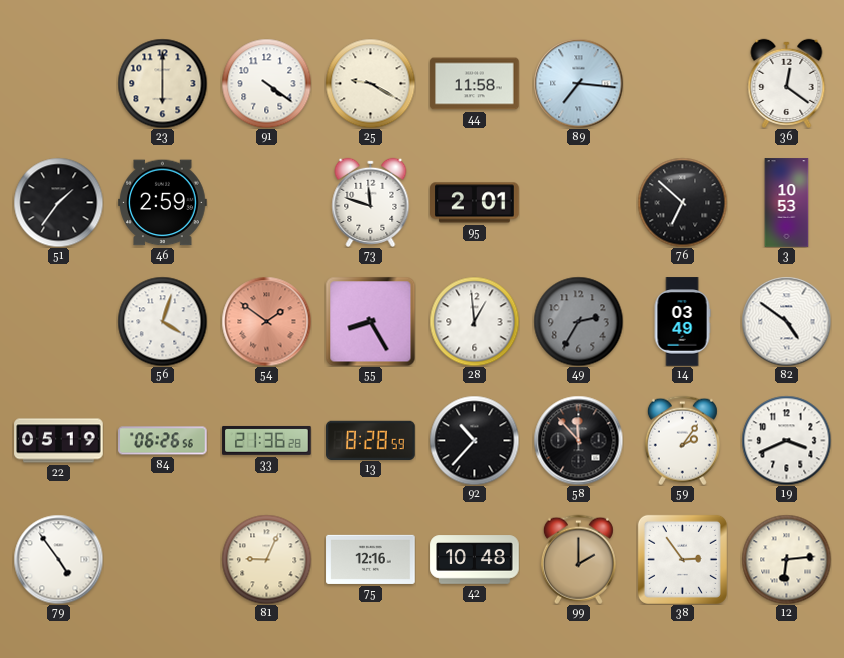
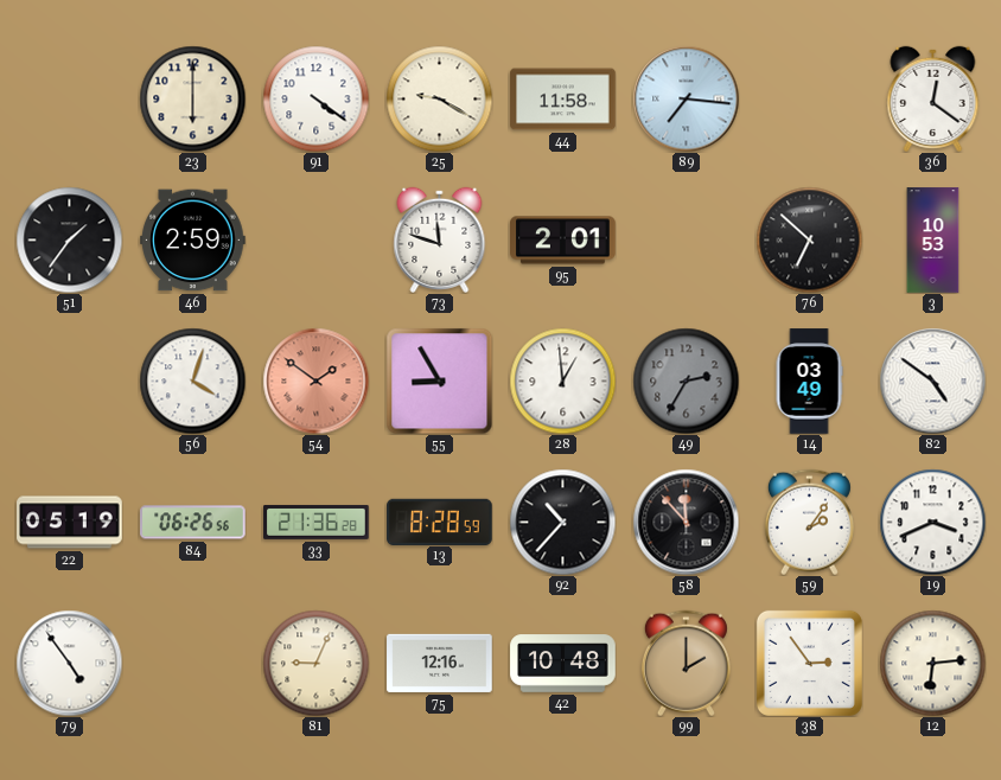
55: 8:25 -> 8:55 (439, 381)
